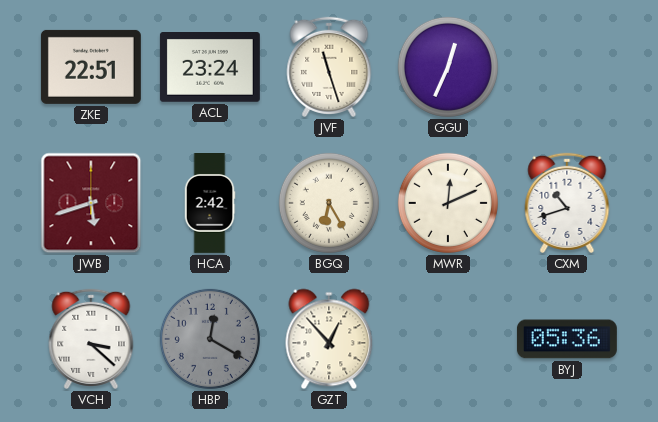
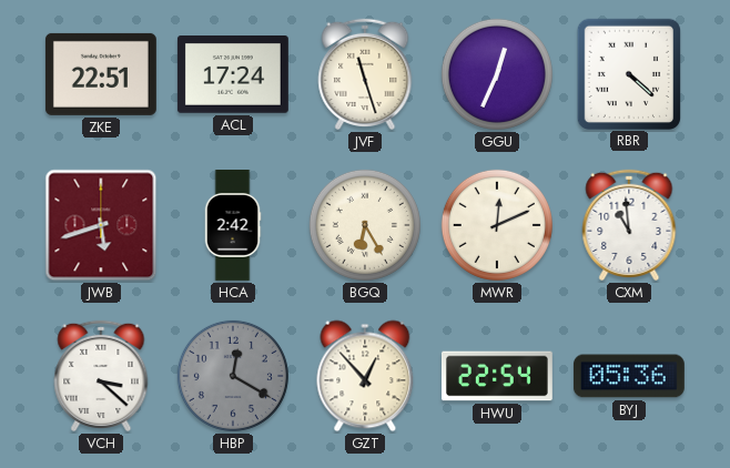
ACL: 23:24 -> 17:24 (233, 75)
RBR: none -> 4:22 (628, 73)
CXM: 10:42 -> 10:59 (629, 225)
HWU: none -> 22:54 (497, 376)
